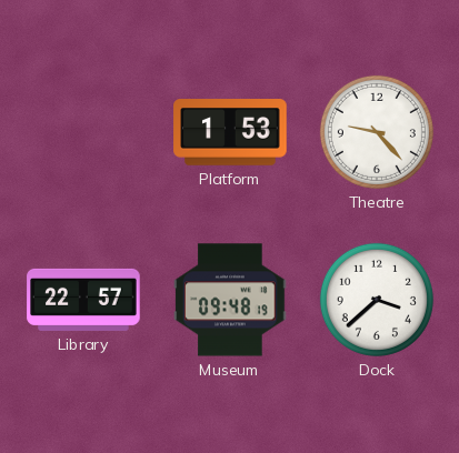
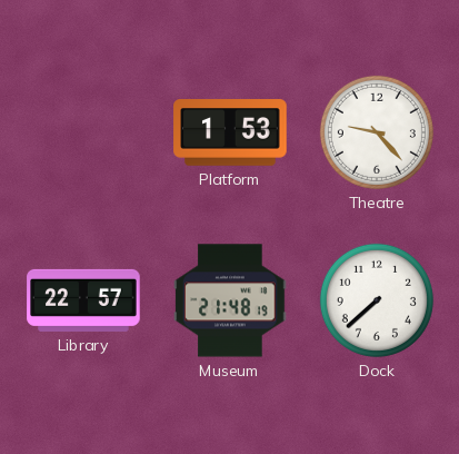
Museum: 09:48 -> 21:48 (230, 300)
Dock: 3:38 -> 7:38 (377, 300)
